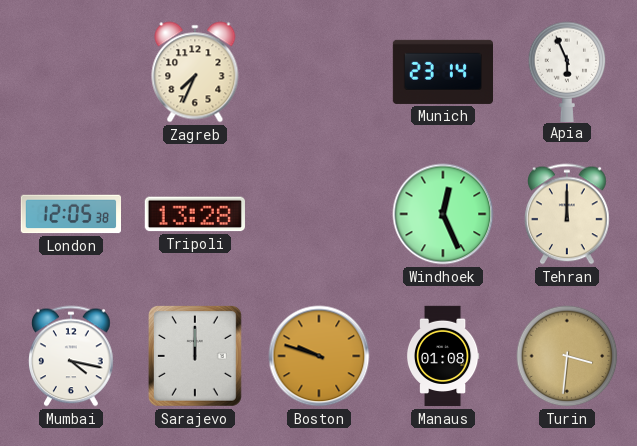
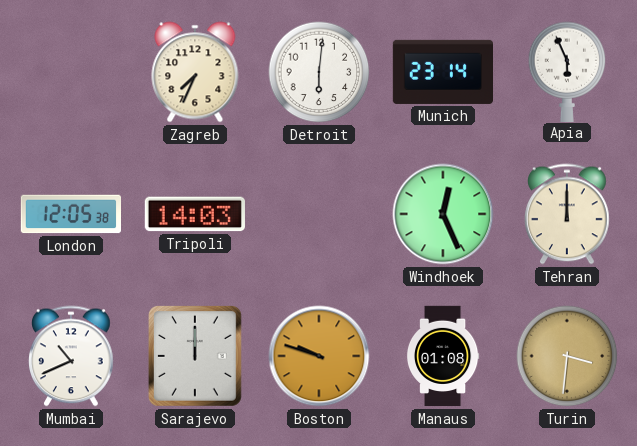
Detroit: none -> 6:01 (319, 72)
Tripoli: 13:28 -> 14:03 (195, 214)
Mumbai: 4:17 -> 10:41 (72, 356)
